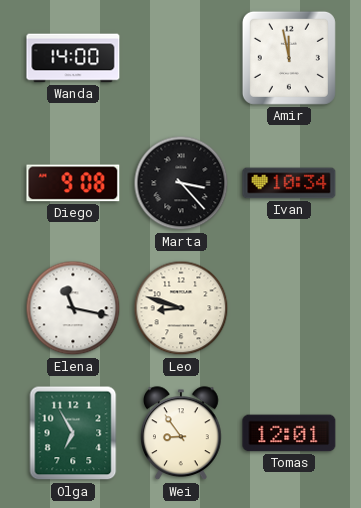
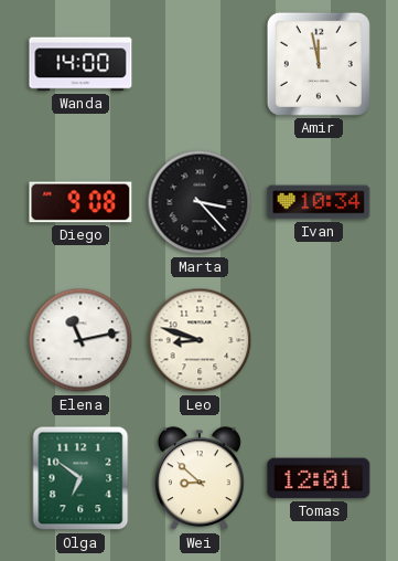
Elena: 11:17 -> 11:13 (80, 340)
Olga: 6:55 -> 6:51 (80, 478)
Wei: 8:54 -> 8:52 (201, 479)
